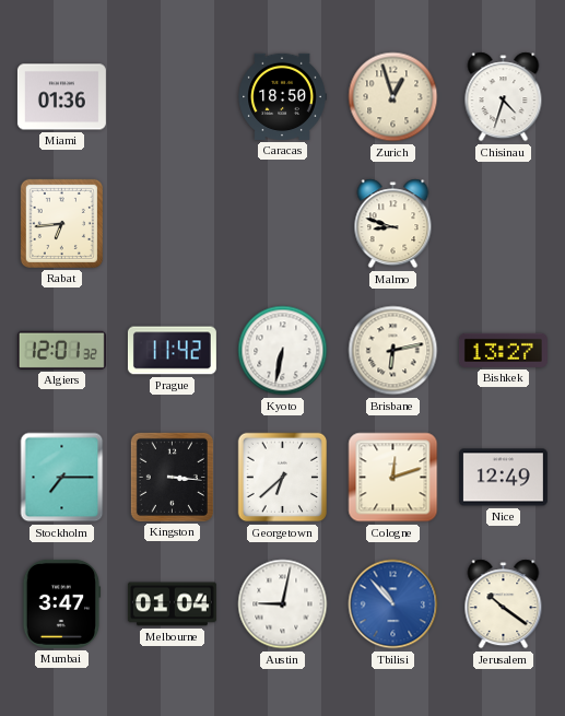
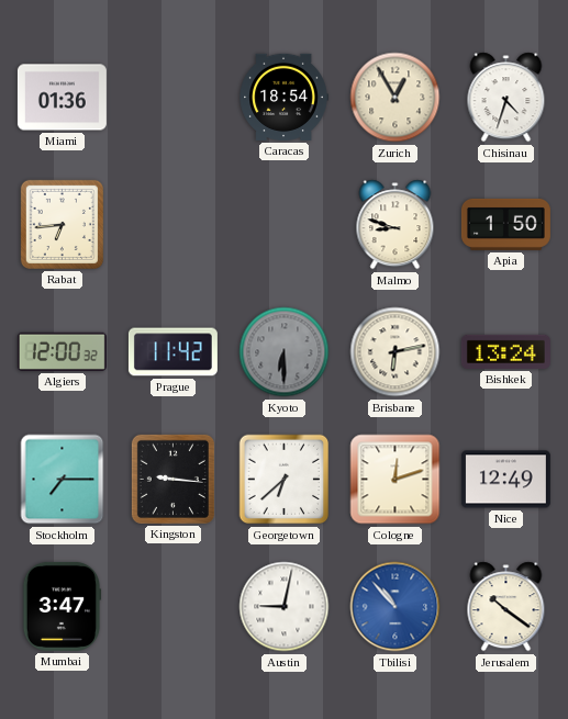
Caracas: 18:50 -> 18:54 (283, 97)
Zurich: 12:57 -> 12:55 (396, 98)
Apia: none -> 1:50 (505, 224)
Algiers: 12:01 -> 12:00 (62, 351)
Kyoto: 6:32 -> 6:30 (285, 352)
Kyoto dial: white -> grey (285, 352)
Bishkek: 13:27 -> 13:24 (505, 351)
Kingston: 3:16 -> 9:16 (172, 479)
Melbourne: 01:04 -> none (172, 605)
